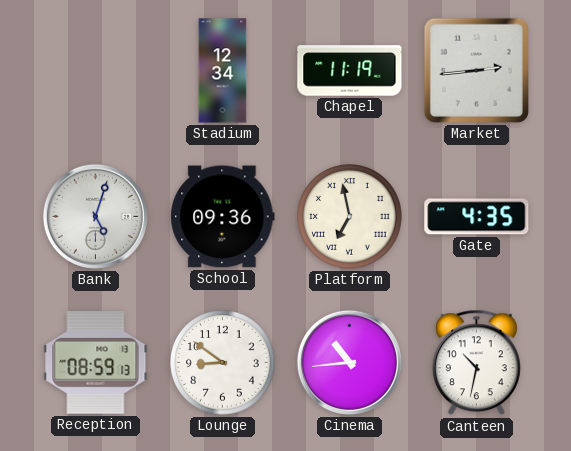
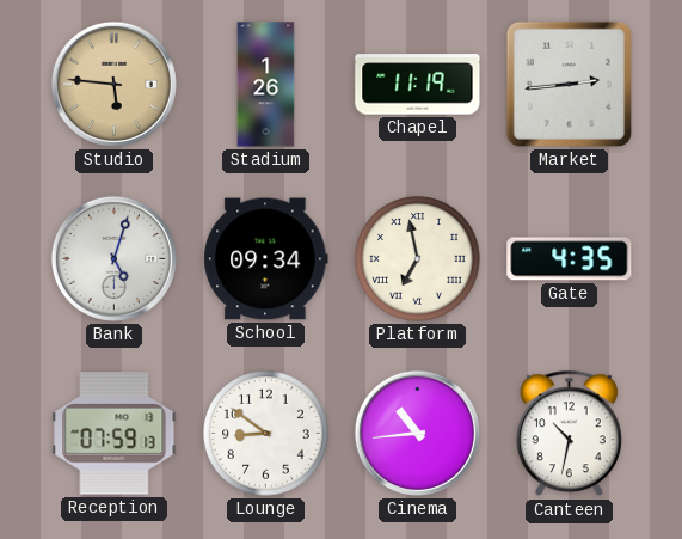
Studio: none -> 5:46 (113, 84)
Stadium: 12:34 -> 1:26 (266, 85)
School: 09:36 -> 09:34 (266, 259)
Reception: 08:59 -> 07:59 (115, 434)
